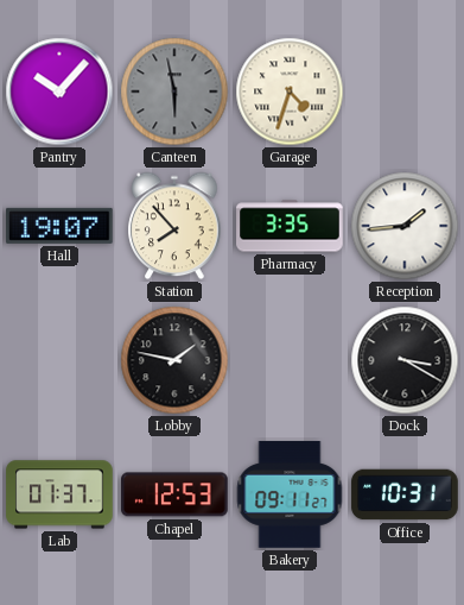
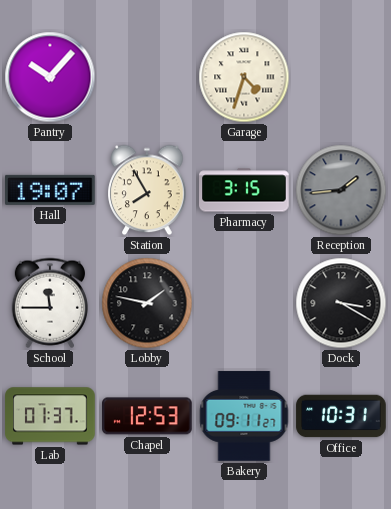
Canteen: 5:58 -> none (174, 92)
Station: 7:53 -> 7:55 (147, 190)
Pharmacy: 3:35 -> 3:15 (244, 190)
Reception dial: white -> grey (341, 190)
School: none -> 11:45 (49, 303)
